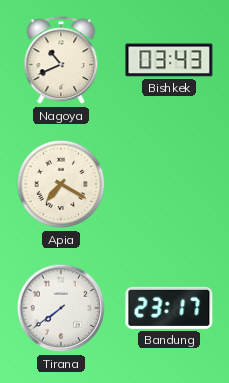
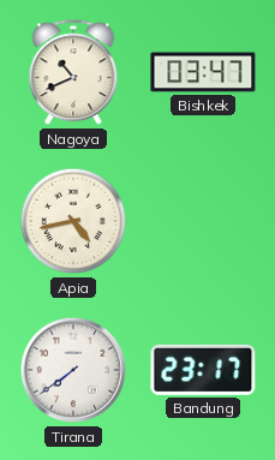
Bishkek: 03:43 -> 03:47 (203, 72)
Apia: 7:20 -> 4:43 (73, 221)
